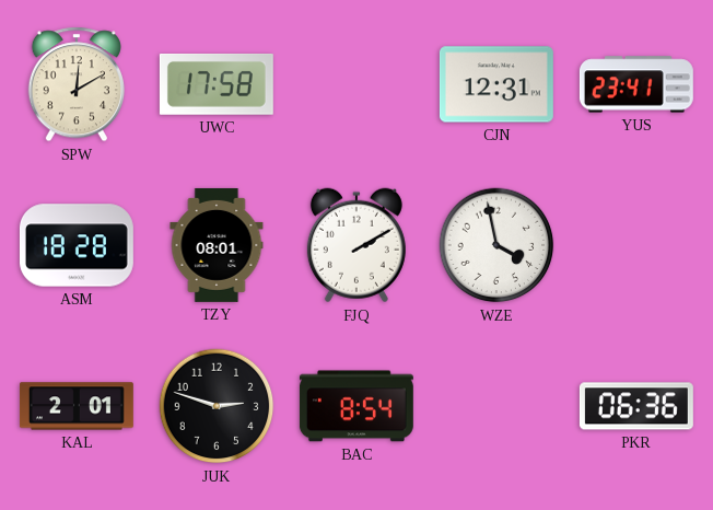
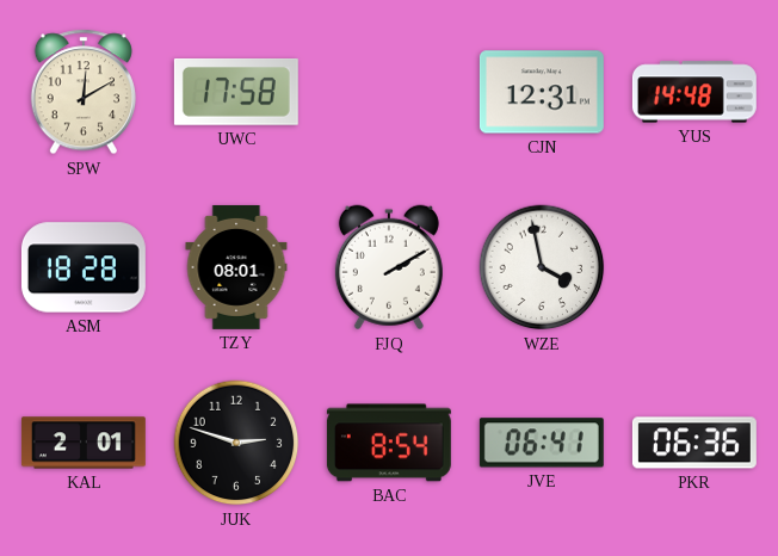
YUS: 23:41 -> 14:48 (694, 92)
JVE: none -> 06:41 (542, 443)
